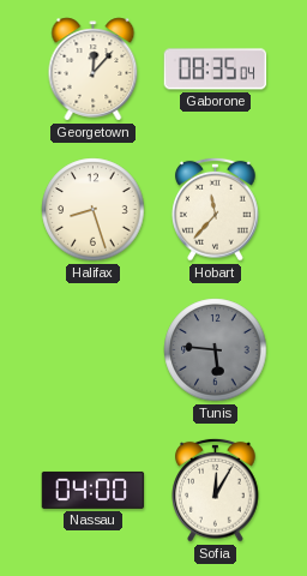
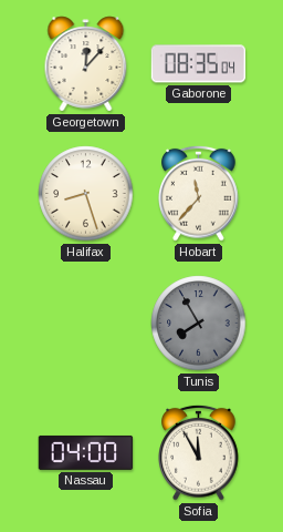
Tunis: 5:46 -> 7:55 (199, 324)
Sofia: 12:05 -> 11:55 (199, 452)
